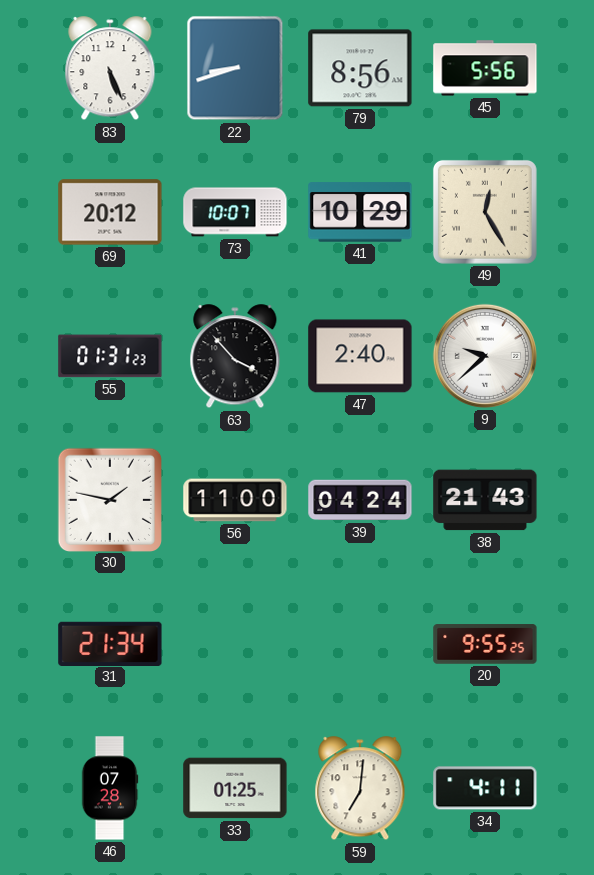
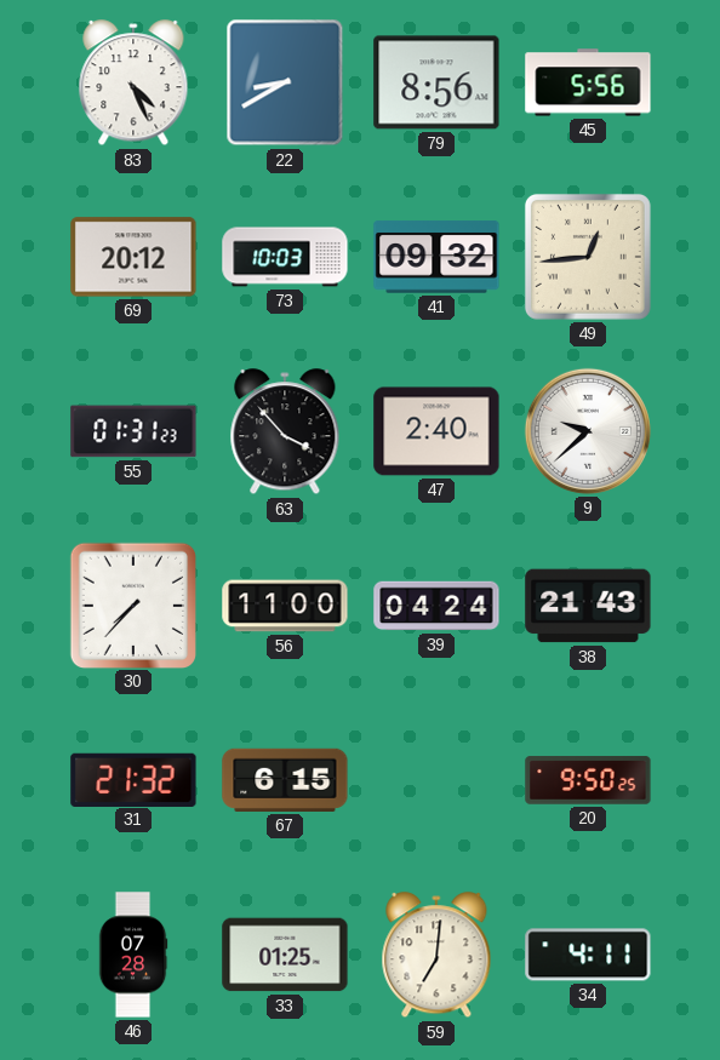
83: 5:26 -> 4:26 (133, 84)
22: 8:42 -> 8:40 (285, 82)
73: 10:07 -> 10:03 (285, 257)
41: 10:29 -> 09:32 (436, 257)
49: 12:25 -> 12:44 (588, 257)
30: 1:47 -> 7:37 (132, 605)
31: 21:34 -> 21:32 (133, 779)
67: none -> 6:15 (285, 780)
20: 9:55 -> 9:50 (588, 780)
